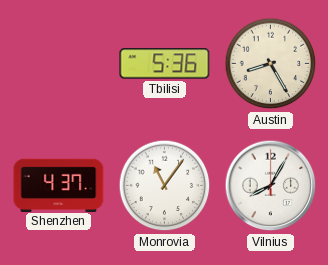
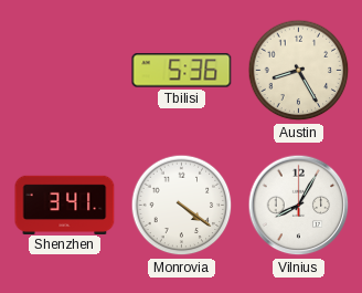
Shenzhen: 4:37 -> 3:41 (65, 205)
Monrovia: 11:06 -> 4:21 (182, 206)
